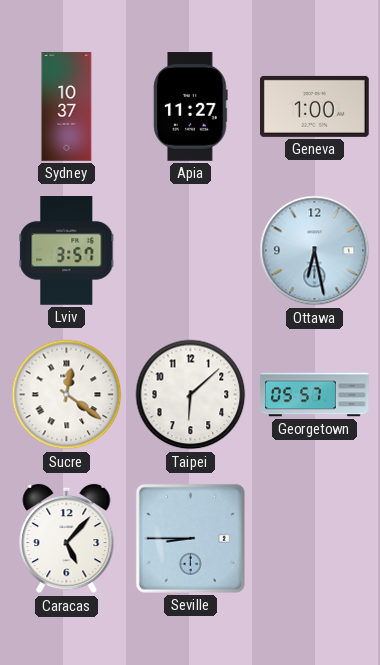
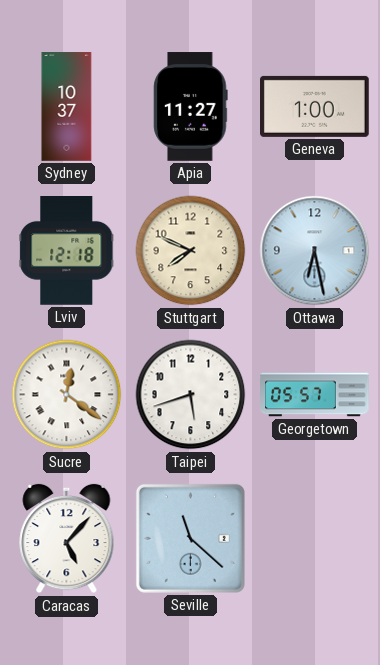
Lviv: 3:57 -> 12:18 (67, 251)
Stuttgart: none -> 7:49 (191, 251)
Taipei: 6:08 -> 5:42 (191, 395)
Seville: 8:45 -> 11:22 (190, 538)
